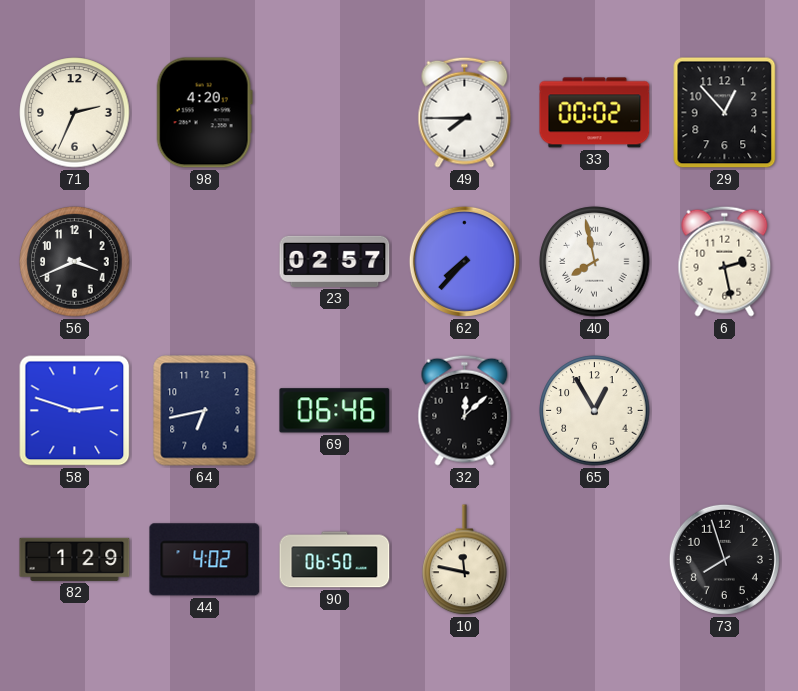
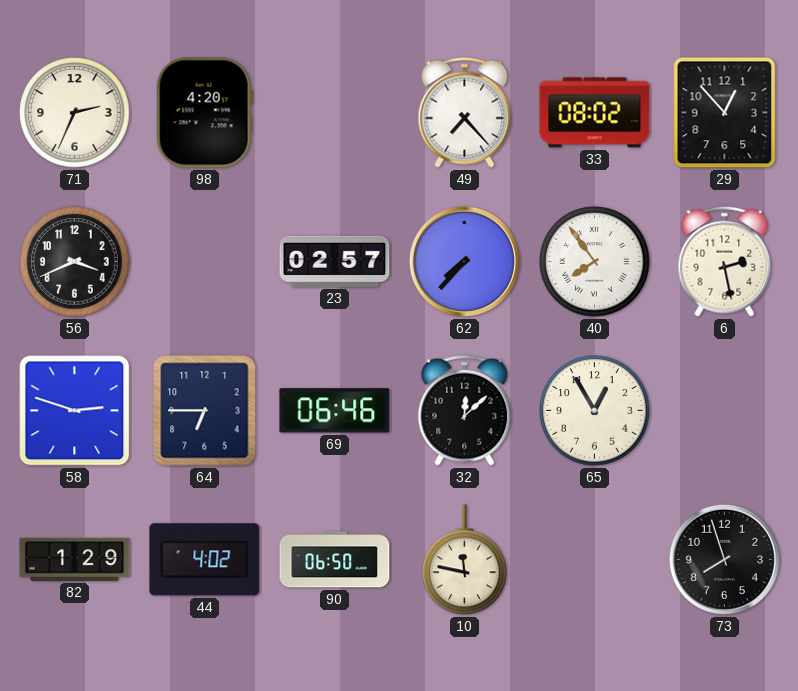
49: 7:45 -> 7:23 (465, 112)
33: 00:02 -> 08:02 (595, 113)
40: 7:58 -> 7:54 (595, 262)
64: 6:43 -> 6:45 (205, 411)
